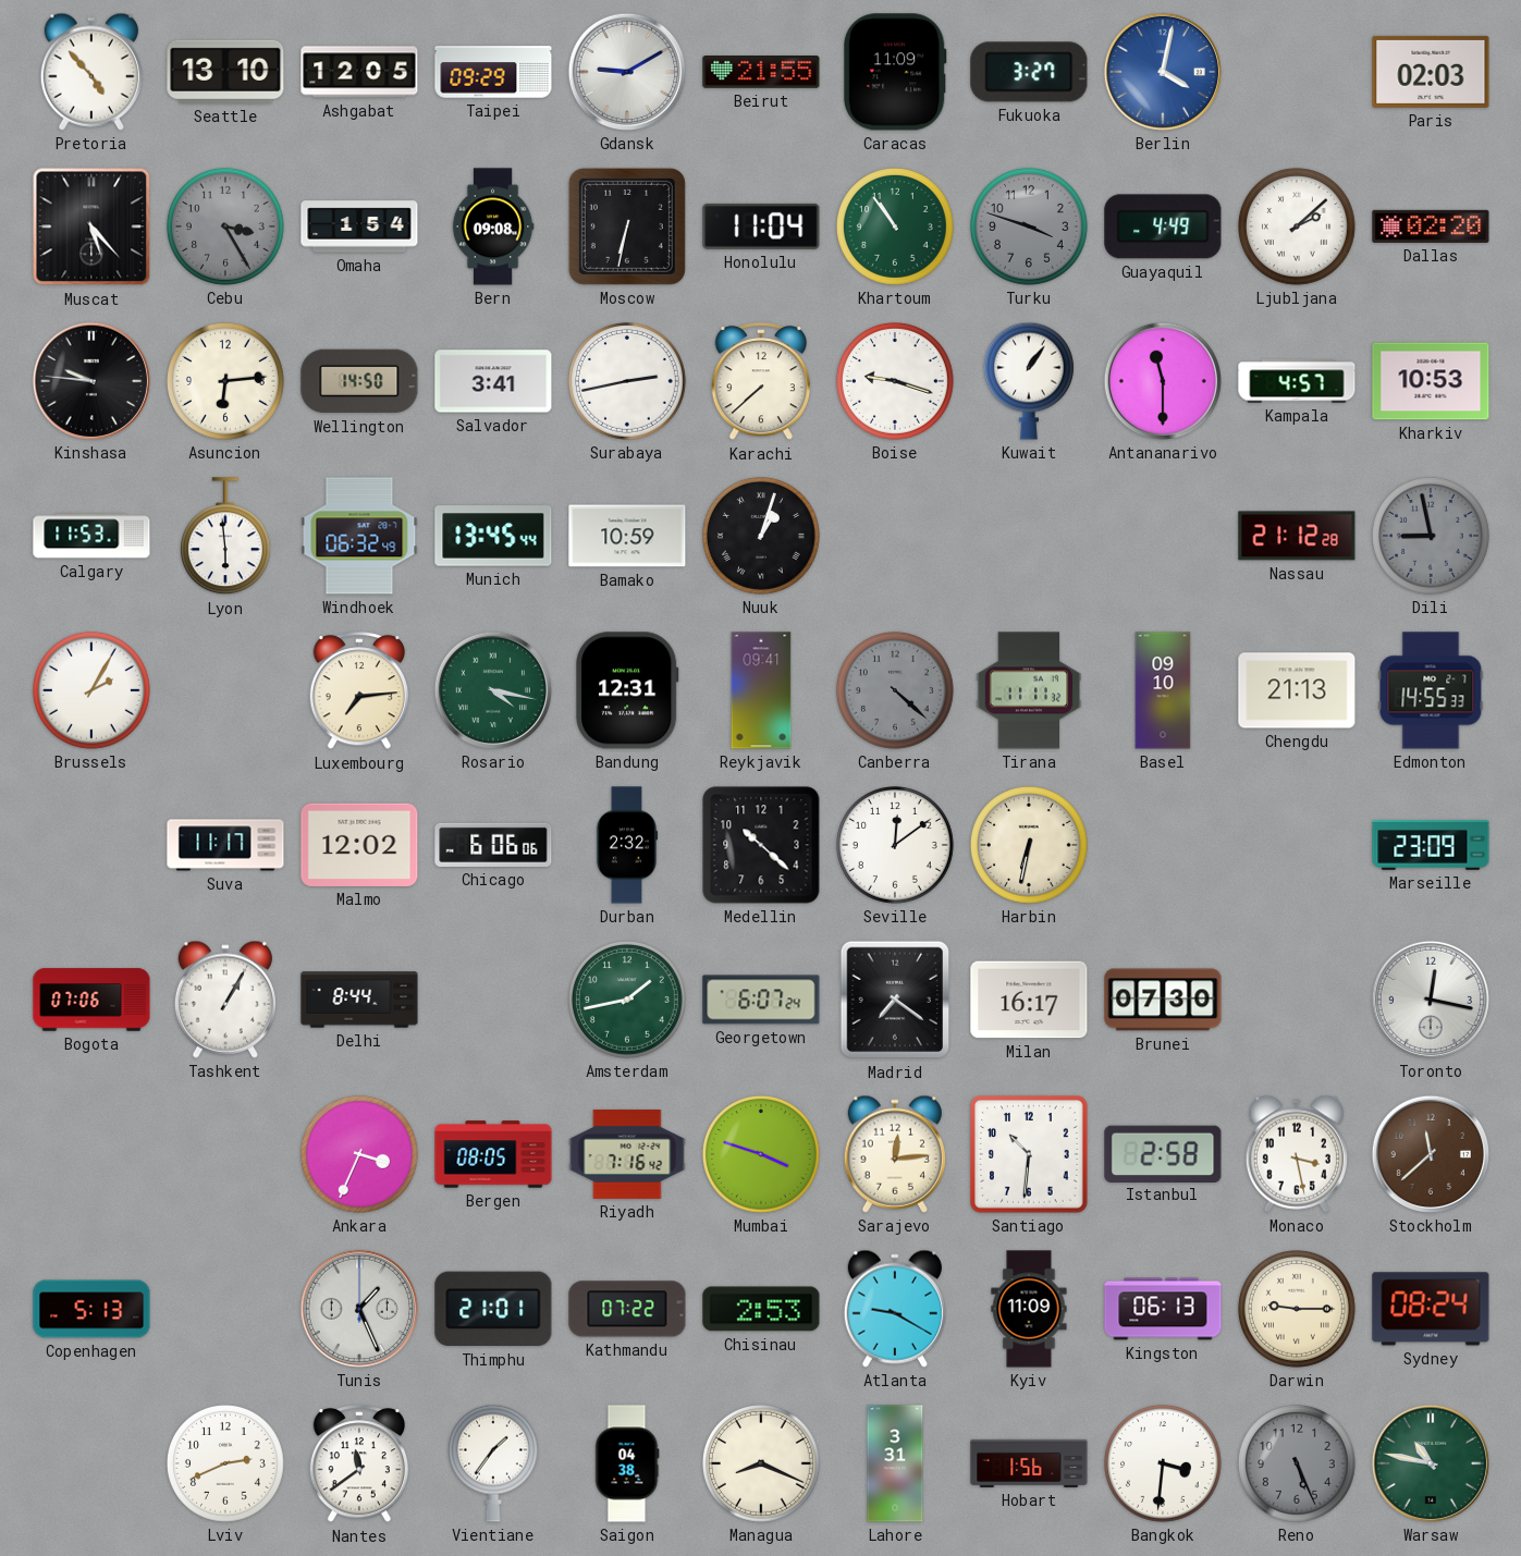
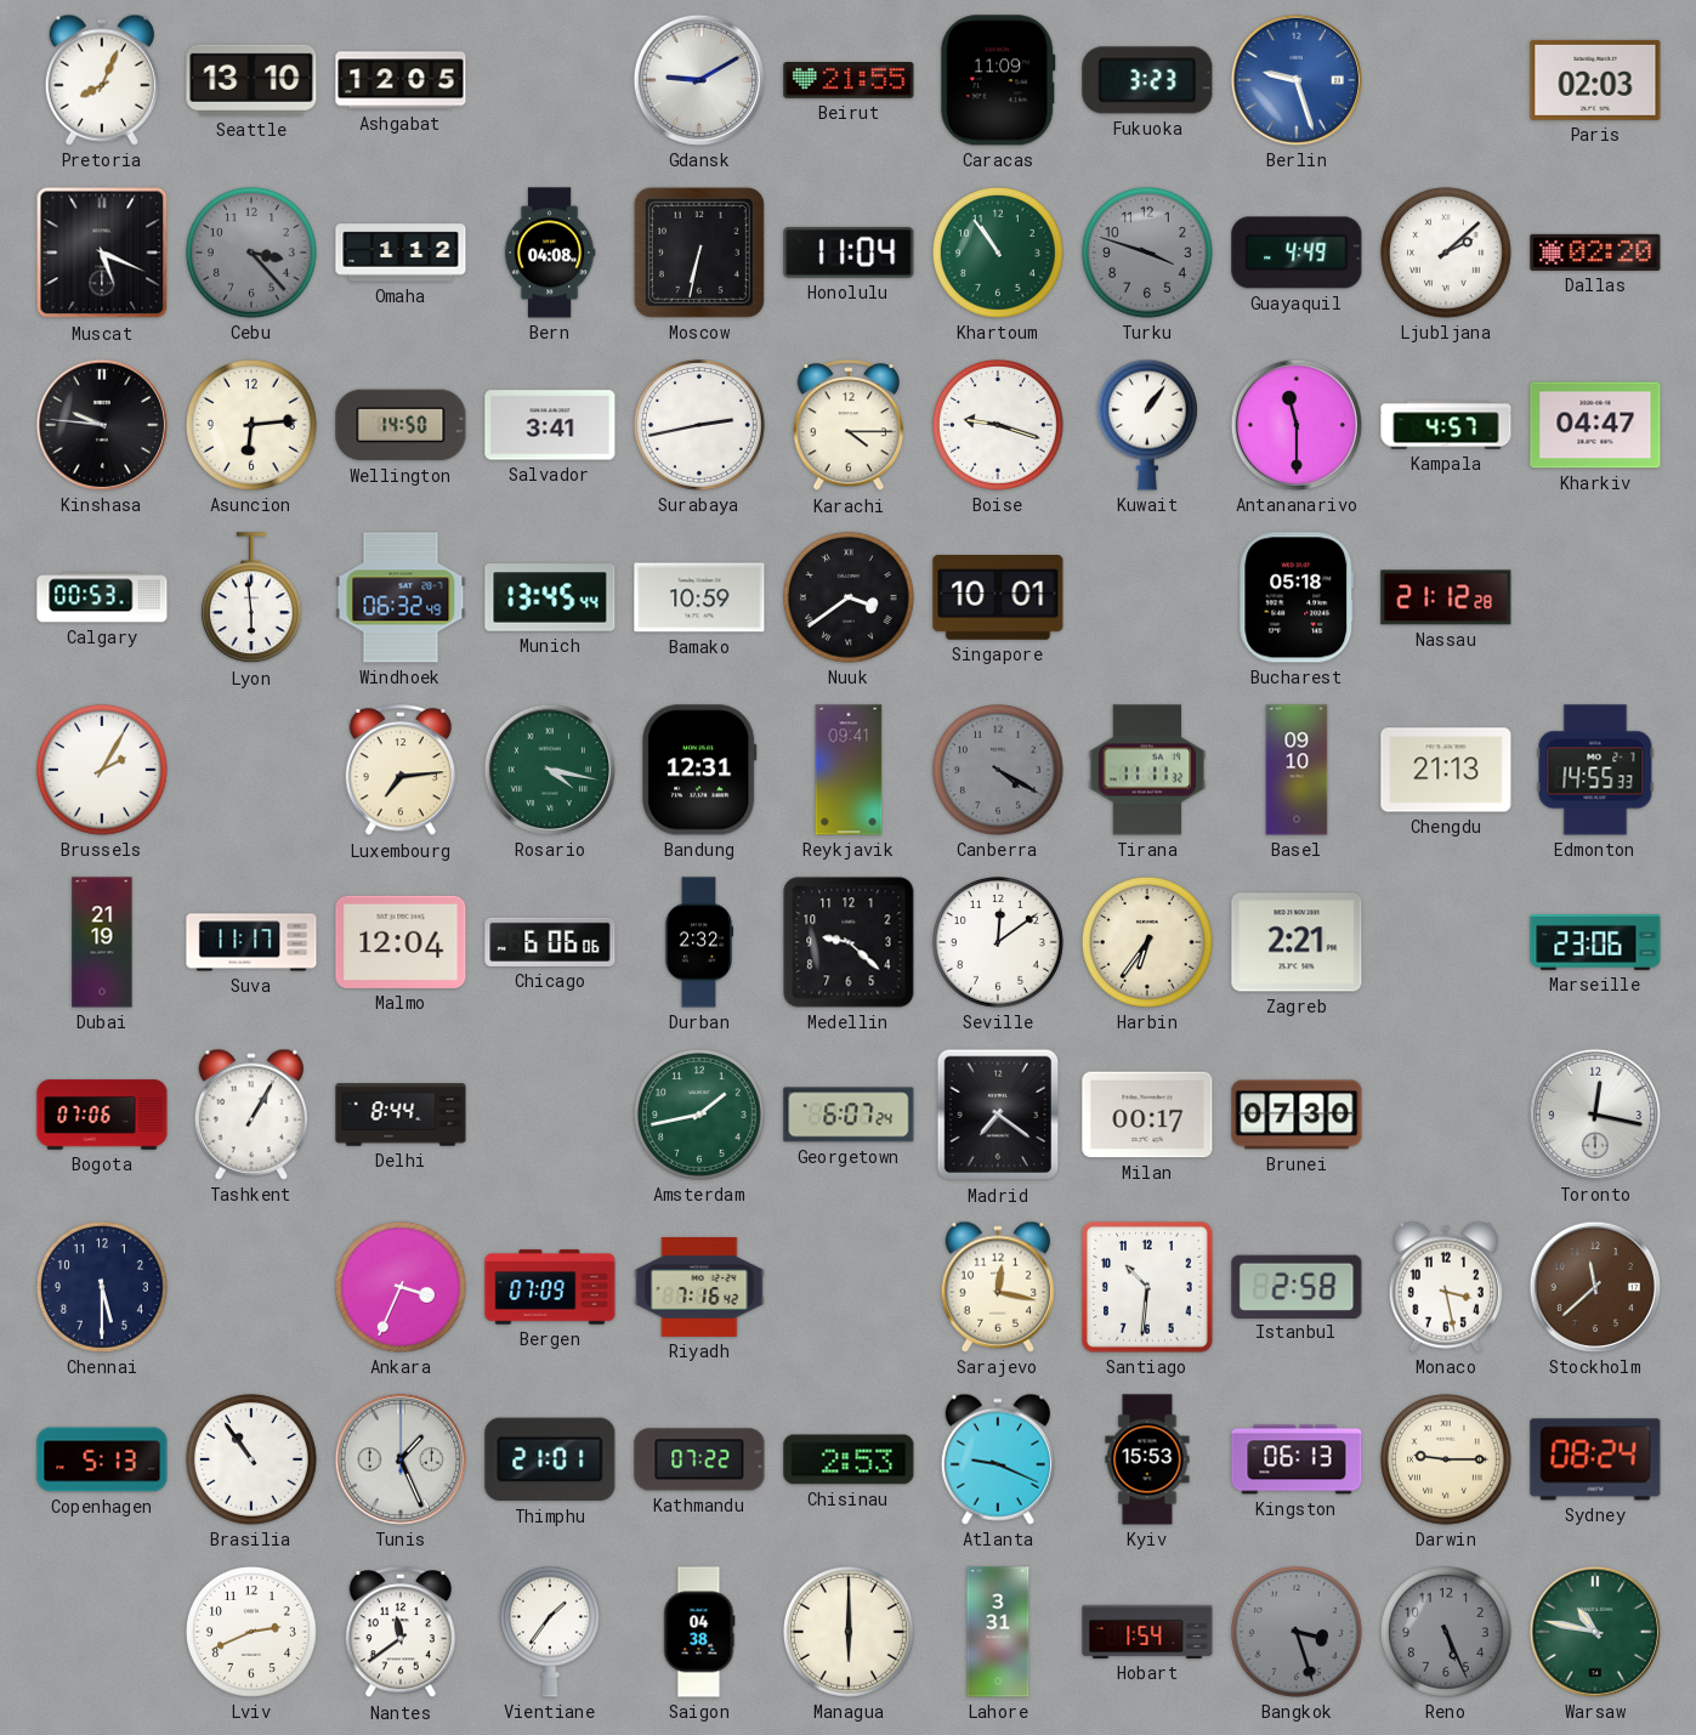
Pretoria: 4:53 -> 8:04 (102, 80)
Taipei: 09:29 -> none (493, 72)
Fukuoka: 3:27 -> 3:23 (1147, 80)
Berlin: 4:02 -> 9:27 (1297, 80)
Muscat: 5:23 -> 5:19 (102, 253)
Cebu: 3:25 -> 3:23 (253, 254)
Omaha: 1:54 -> 1:12 (401, 253)
Bern: 09:08 -> 04:08 (550, 253)
Karachi: 7:38 -> 4:15 (849, 426)
Kharkiv: 10:53 -> 04:47 (1595, 425)
Calgary: 11:53 -> 00:53 (102, 597)
Nuuk: 1:03 -> 3:39 (850, 599)
Singapore: none -> 10:01 (998, 599)
Bucharest: none -> 05:18 (1297, 597)
Dili: 8:58 -> none (1432, 537)
Canberra: 4:22 -> 4:20 (999, 771)
Dubai: none -> 21:19 (102, 942)
Malmo: 12:02 -> 12:04 (401, 942)
Medellin: 10:22 -> 9:22 (849, 942)
Harbin: 6:32 -> 6:36 (1148, 943)
Zagreb: none -> 2:21 (1297, 942)
Marseille: 23:09 -> 23:06 (1595, 942)
Milan: 16:17 -> 00:17 (1147, 1115)
Chennai: none -> 5:30 (103, 1288)
Bergen: 08:05 -> 07:09 (550, 1287)
Mumbai: 3:48 -> none (762, 1155)
Sarajevo: 12:14 -> 12:17 (998, 1287)
Brasilia: none -> 10:54 (253, 1461)
Atlanta: 9:20 -> 9:19 (998, 1459)
Kyiv: 11:09 -> 15:53 (1147, 1459)
Managua: 8:19 -> 6:00 (850, 1633)
Hobart: 1:56 -> 1:54 (1147, 1632)
Bangkok: 3:31 -> 3:27 (1298, 1633)
Bangkok dial: white -> grey (1298, 1633)
